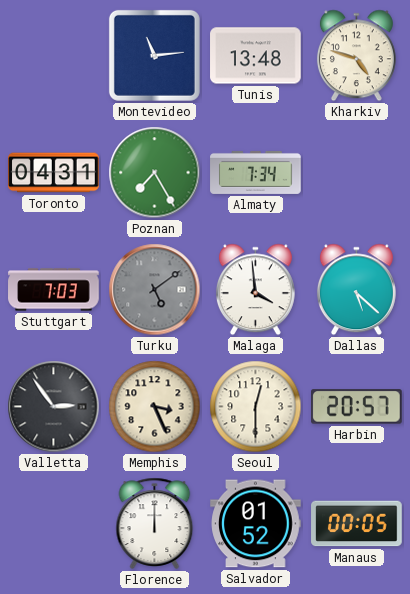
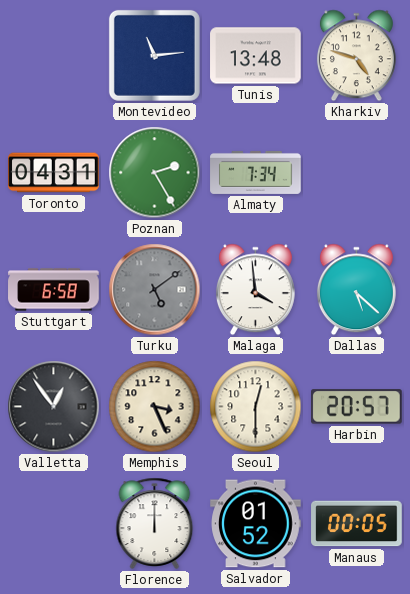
Poznan: 7:25 -> 2:25 (155, 173)
Stuttgart: 7:03 -> 6:58 (54, 290)
Valletta: 2:54 -> 12:54 (54, 407)
